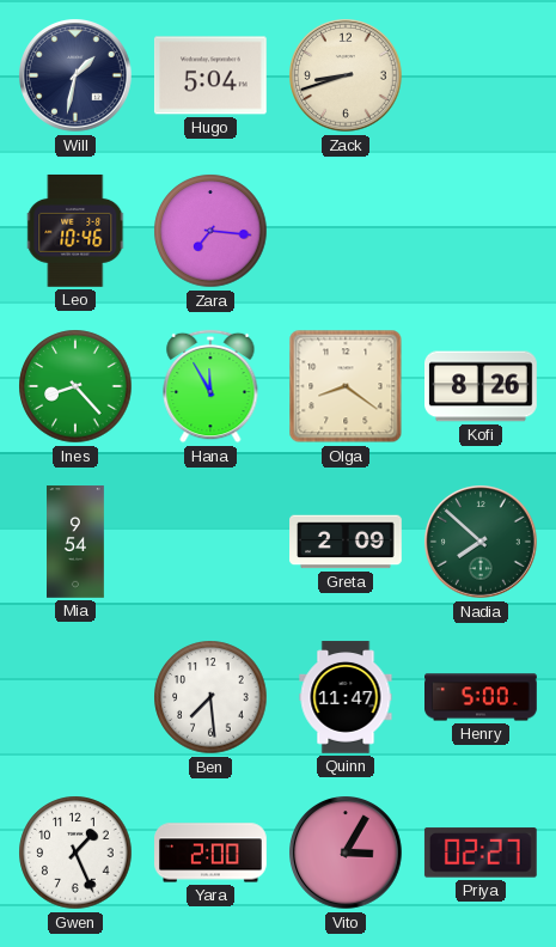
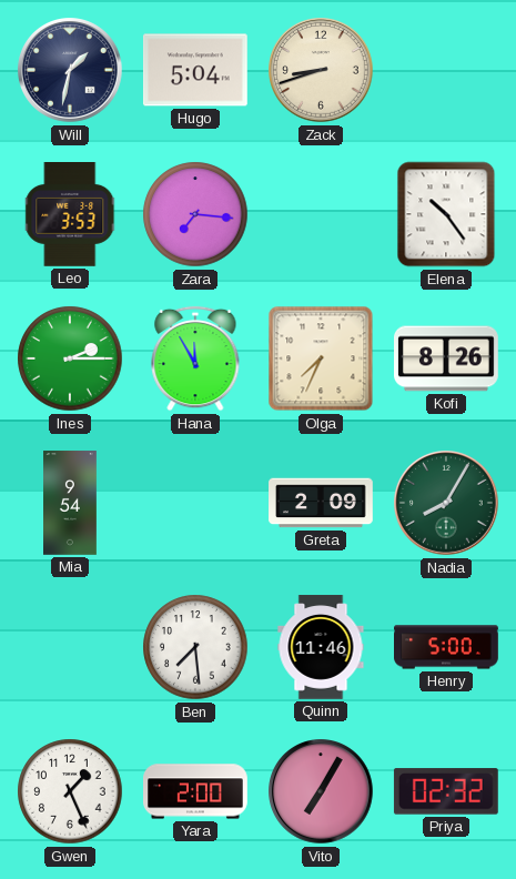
Leo: 10:46 -> 3:53 (71, 215)
Elena: none -> 10:24 (446, 214)
Ines: 8:23 -> 2:15 (70, 358)
Olga: 8:21 -> 7:34 (321, 358)
Nadia: 7:52 -> 8:05 (446, 503)
Quinn: 11:47 -> 11:46 (321, 647)
Vito: 3:05 -> 7:05 (321, 791)
Priya: 02:27 -> 02:32 (446, 791)
